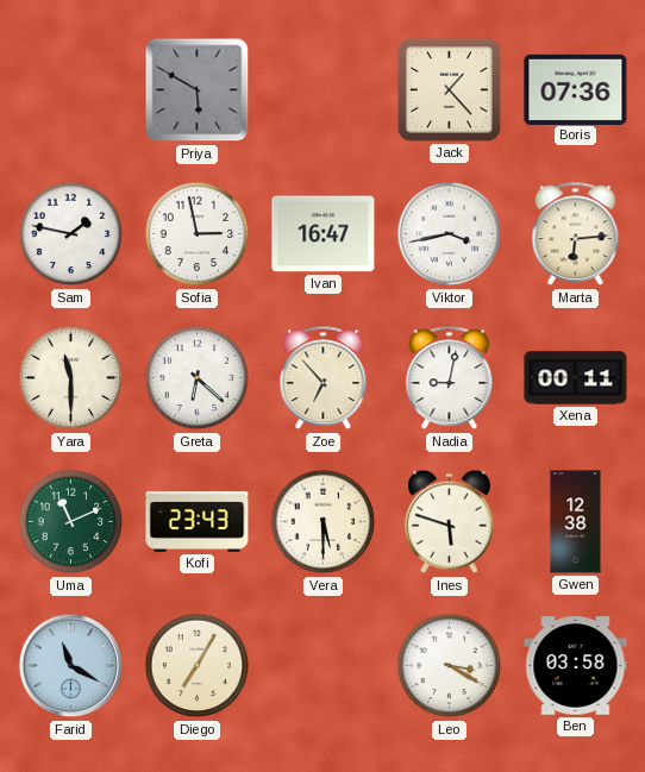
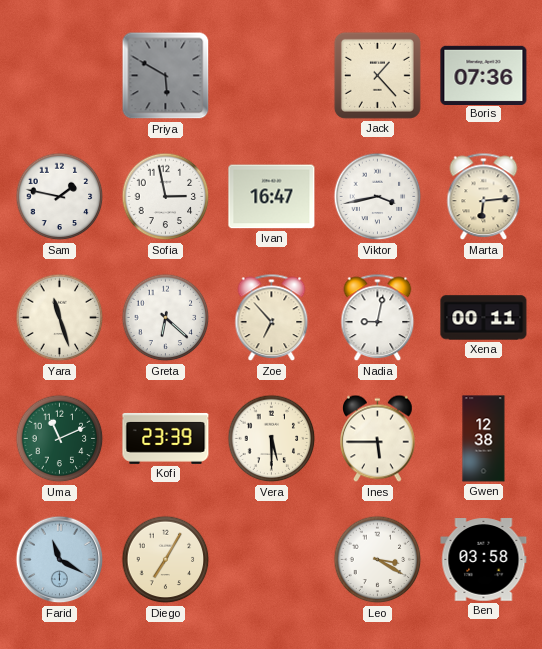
Yara: 11:30 -> 11:27 (60, 318)
Kofi: 23:43 -> 23:39 (166, 438)
Ines: 5:48 -> 5:45 (378, 439)
